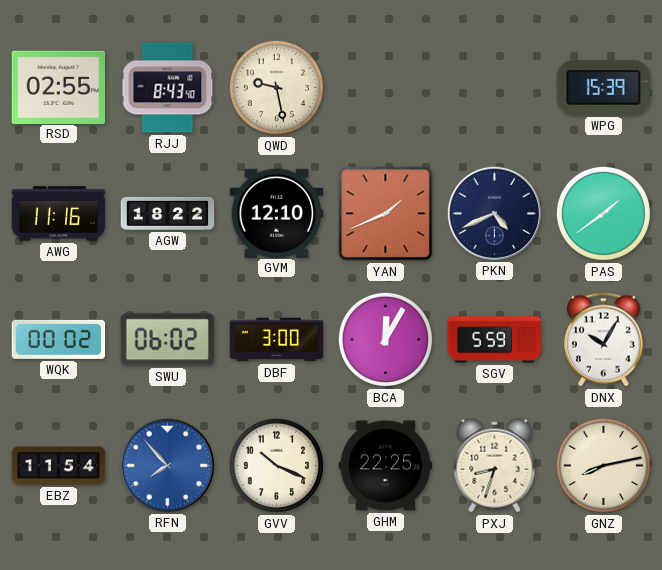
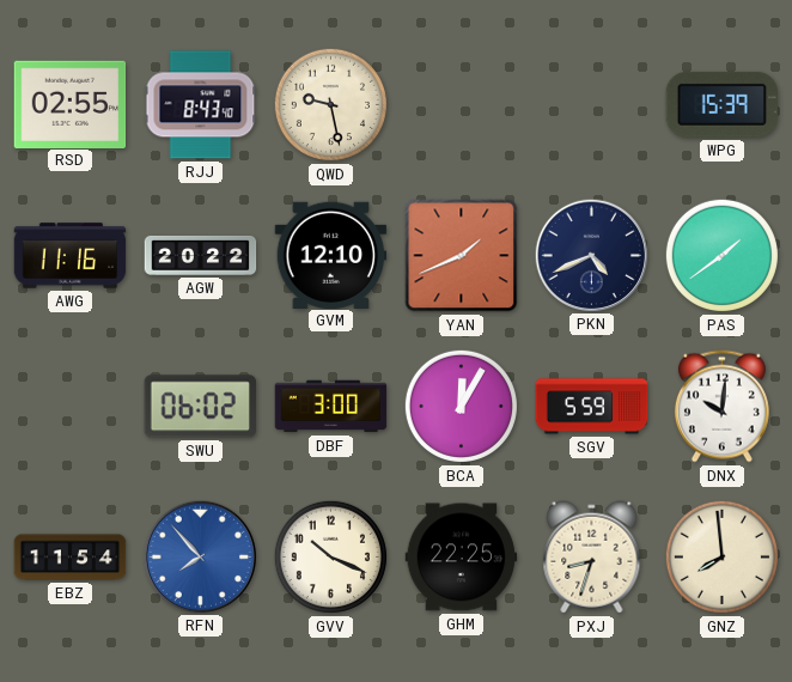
AGW: 18:22 -> 20:22 (201, 255)
WQK: 00:02 -> none (59, 339)
DNX: 10:05 -> 10:01 (721, 407)
GNZ: 8:13 -> 7:59 (721, 556)
